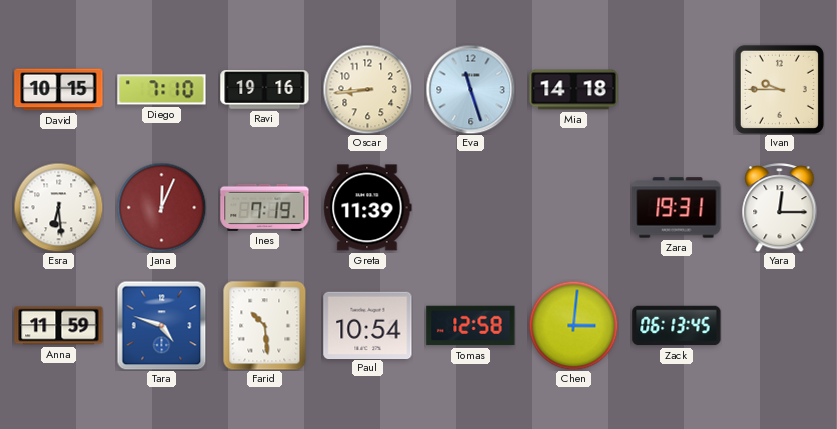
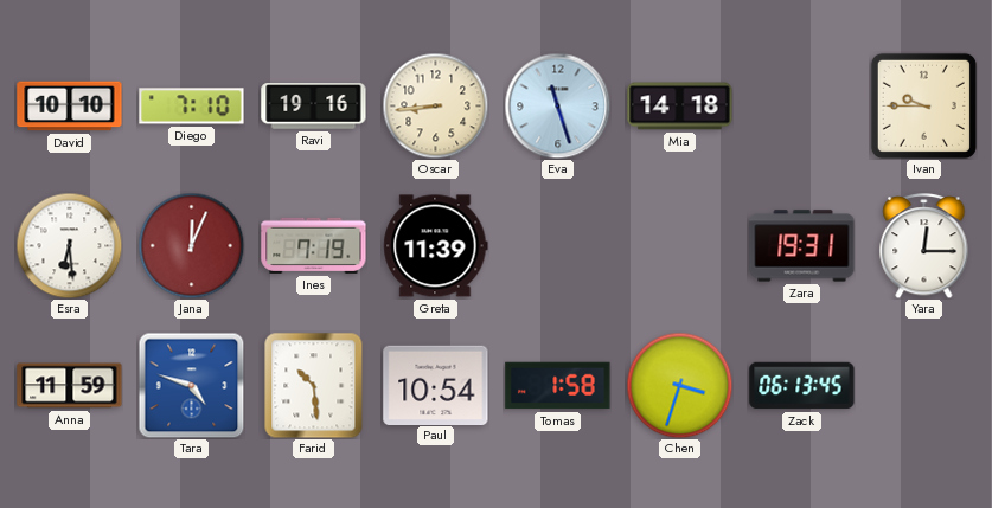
David: 10:15 -> 10:10 (70, 107)
Tomas: 12:58 -> 1:58 (558, 386)
Chen: 3:01 -> 3:33 (679, 385)
